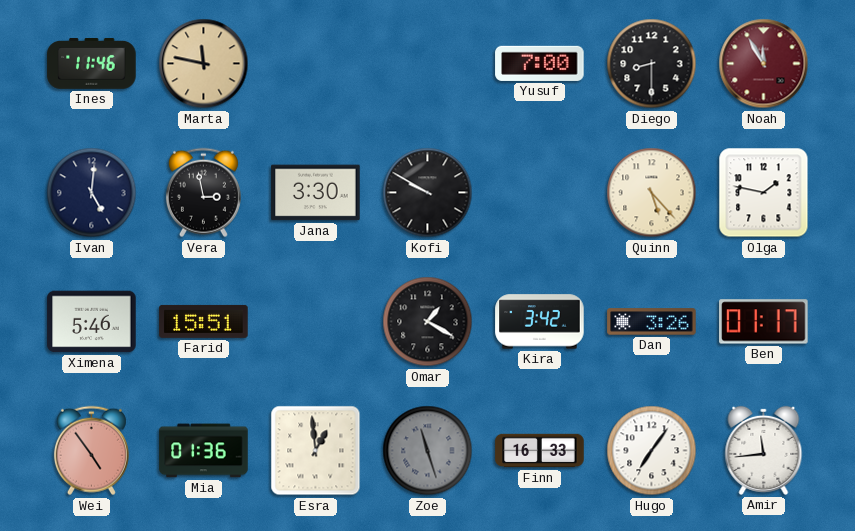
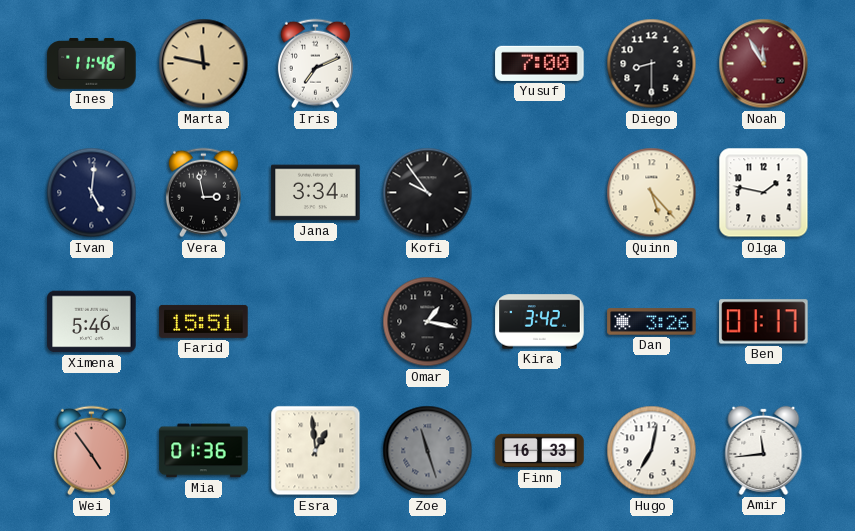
Iris: none -> 7:11 (315, 64)
Jana: 3:30 -> 3:34 (316, 193)
Kofi: 9:50 -> 9:54 (428, 193)
Omar: 1:20 -> 1:17 (428, 322)
Hugo: 7:06 -> 7:02 (652, 451)
